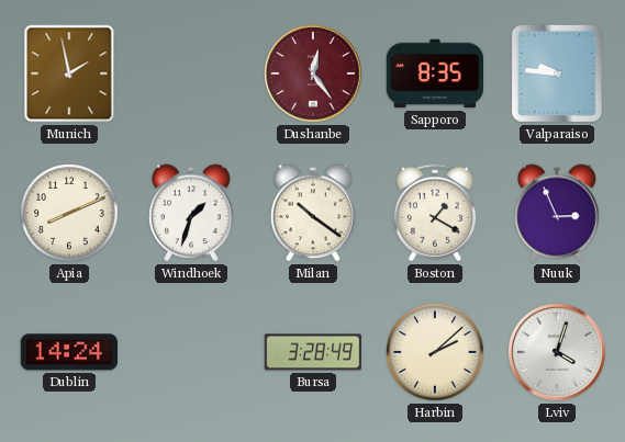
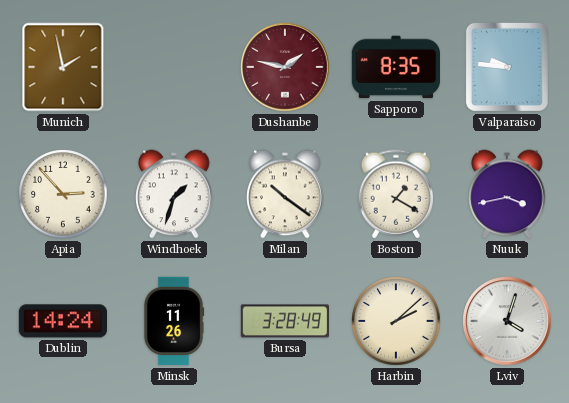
Dushanbe: 12:24 -> 1:47 (285, 67)
Apia: 8:11 -> 2:53 (63, 194)
Nuuk: 2:56 -> 3:43 (507, 194)
Minsk: none -> 11:26 (174, 321)
